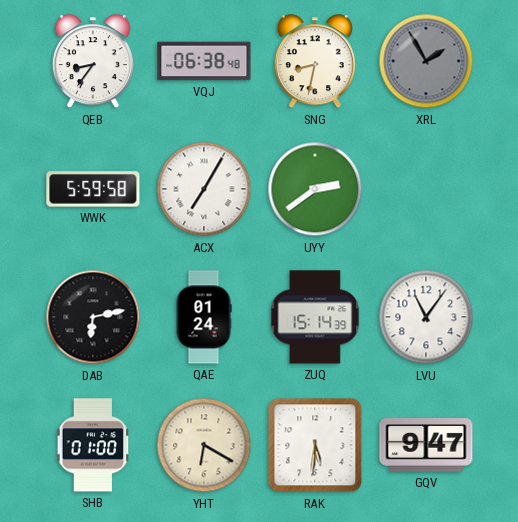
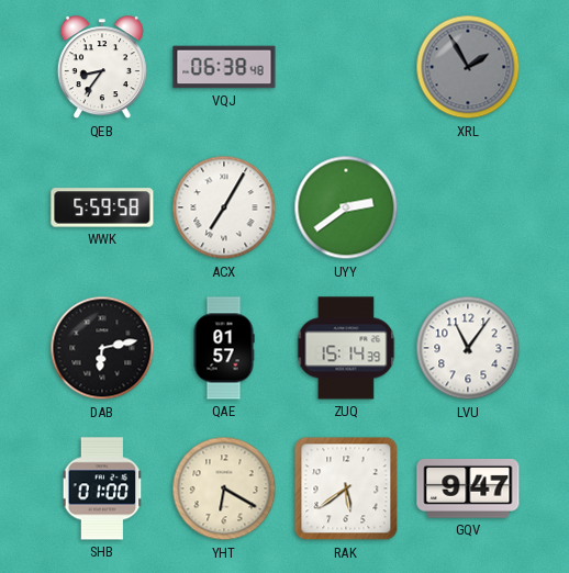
SNG: 8:32 -> none (315, 62)
QAE: 01:24 -> 01:57 (224, 348)
RAK: 5:31 -> 5:39 (346, 488)
